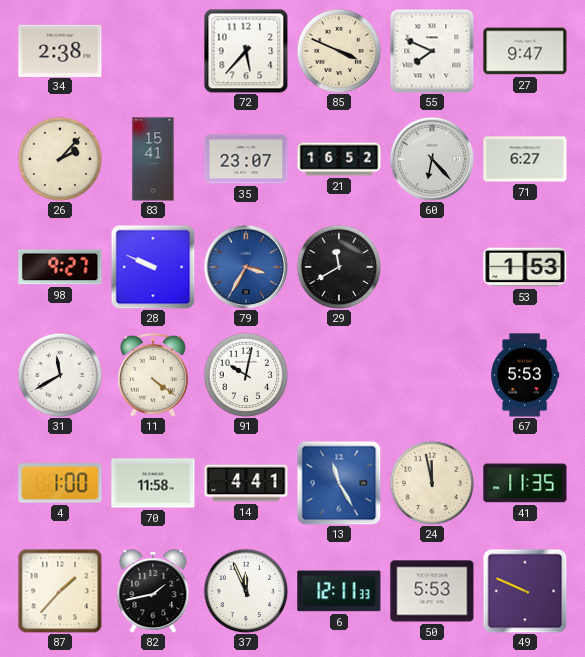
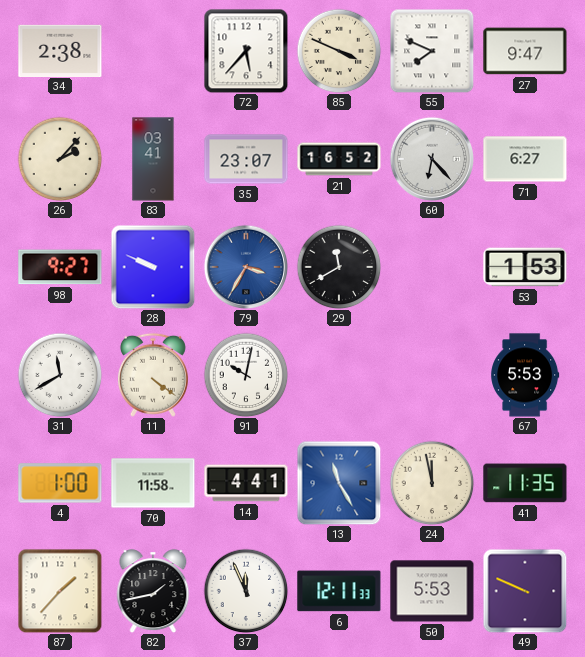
83: 15:41 -> 03:41 (153, 159)
